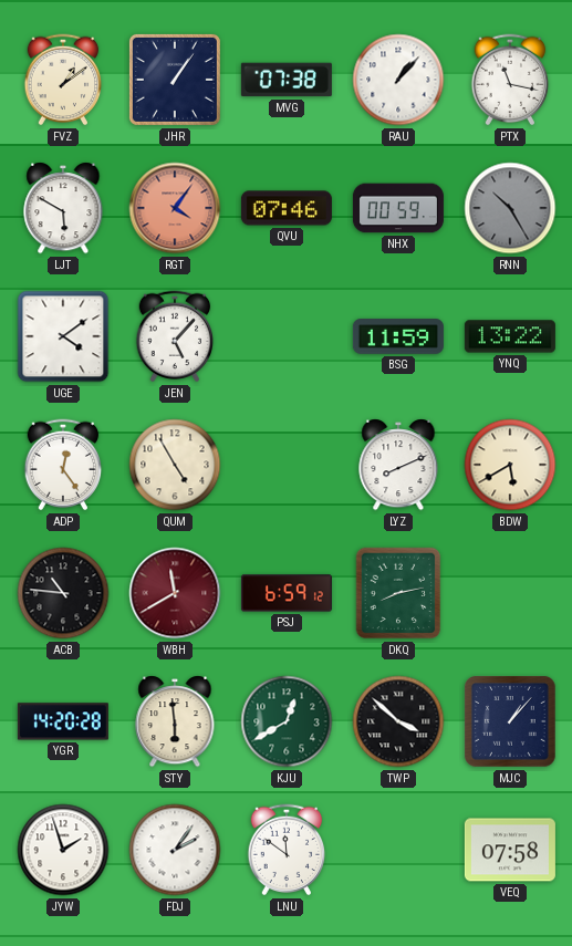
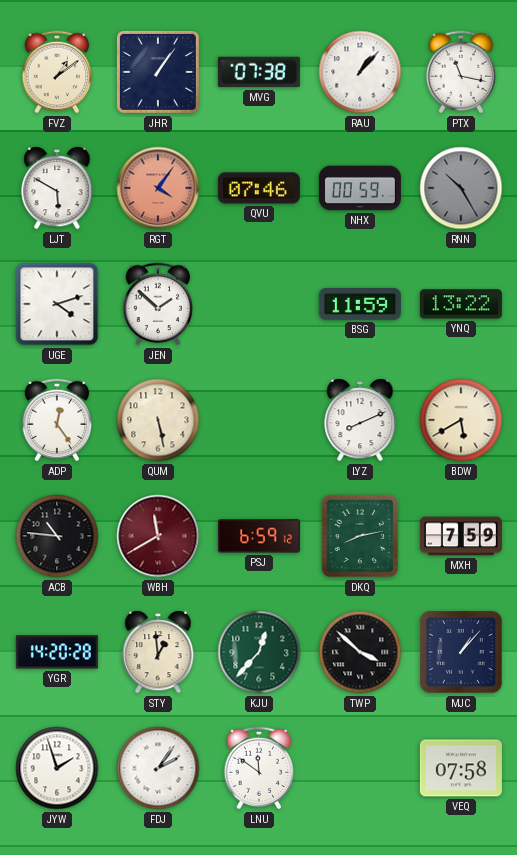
UGE: 4:09 -> 4:12 (57, 304)
JEN: 5:07 -> 1:52 (158, 304)
QUM: 4:55 -> 5:28 (158, 420)
MXH: none -> 7:59 (461, 536)
STY: 5:59 -> 12:59 (158, 652)
KJU: 12:40 -> 12:37 (259, 652)
